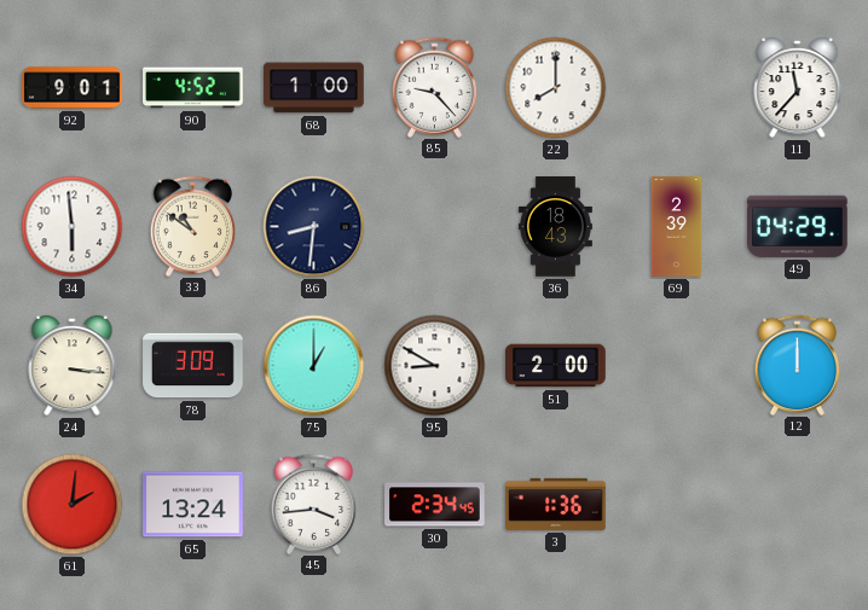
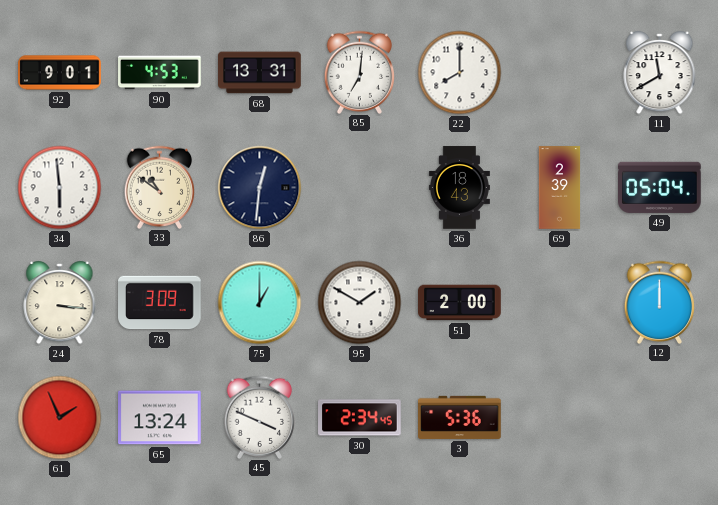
90: 4:52 -> 4:53 (160, 73)
68: 1:00 -> 13:31 (260, 73)
85: 9:23 -> 7:01 (360, 72)
11: 11:37 -> 11:40 (660, 73)
86: 8:31 -> 12:31 (260, 188)
49: 04:29 -> 05:04 (660, 187)
95: 8:50 -> 1:50 (360, 303)
61: 2:01 -> 1:56 (60, 418)
45: 3:44 -> 3:49 (260, 417)
3: 1:36 -> 5:36 (460, 417)
